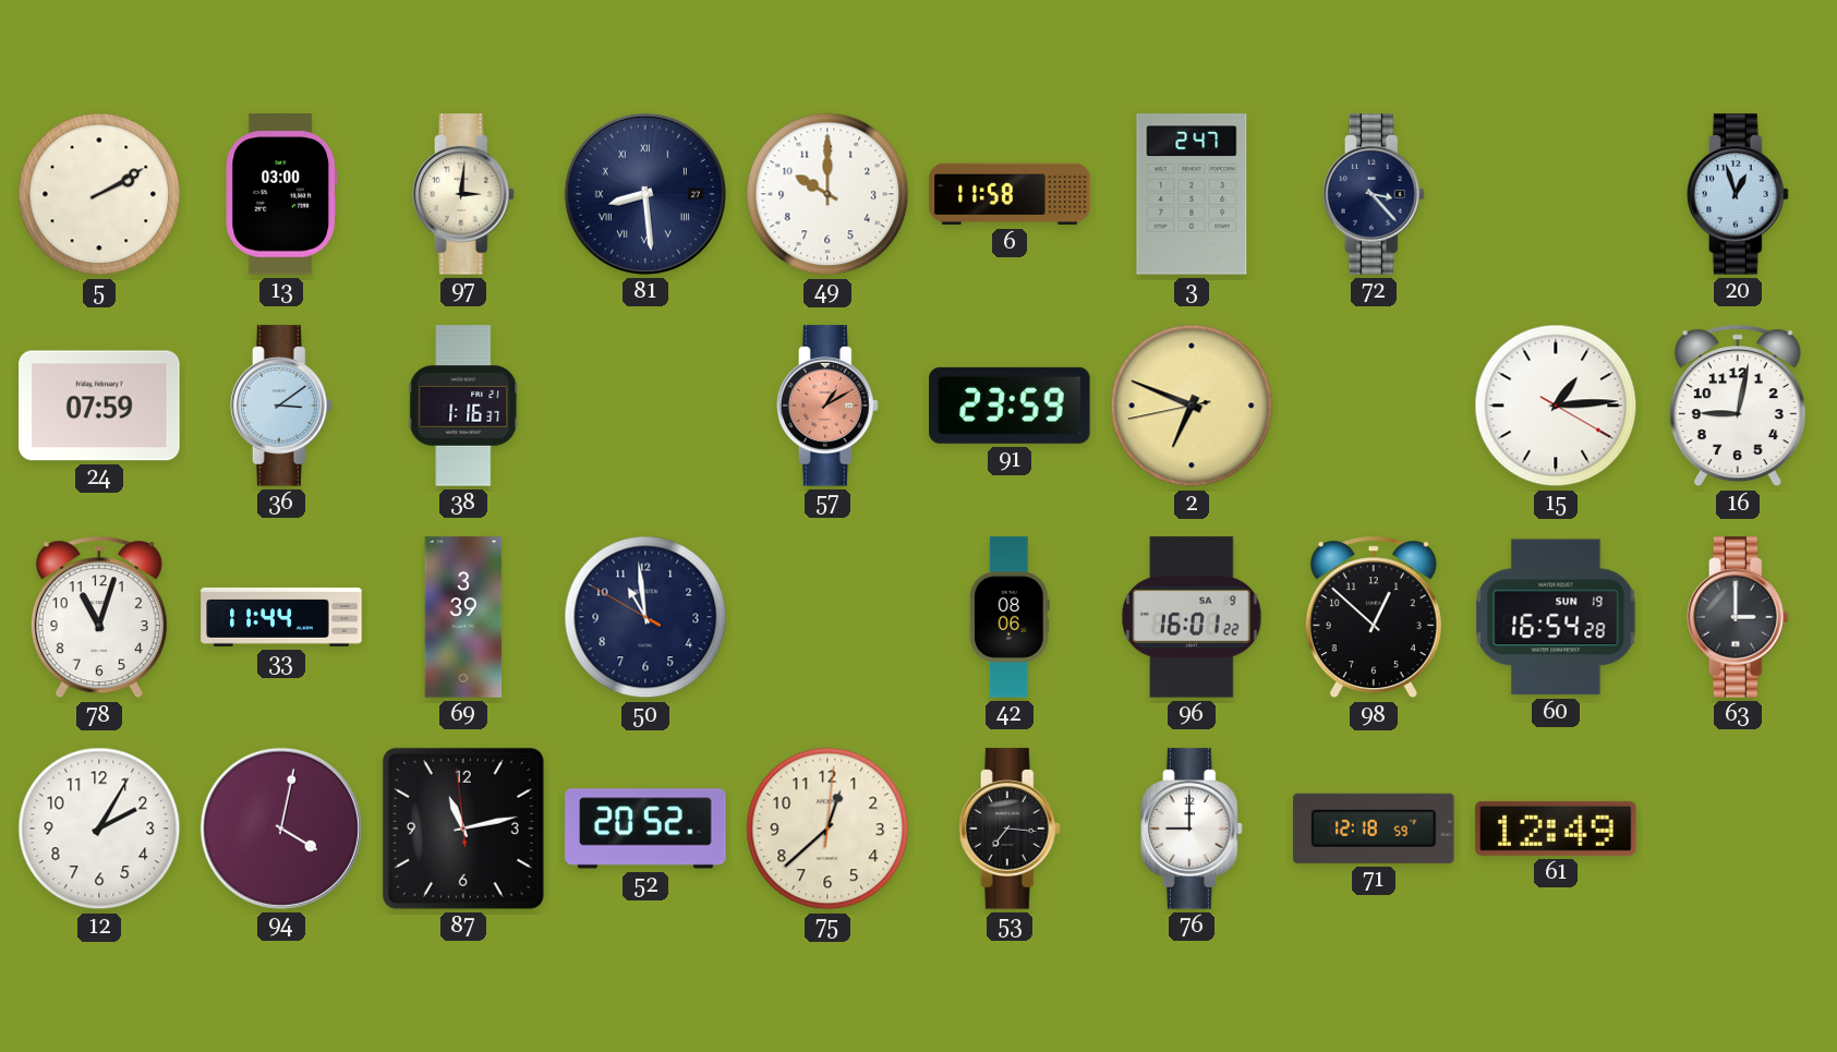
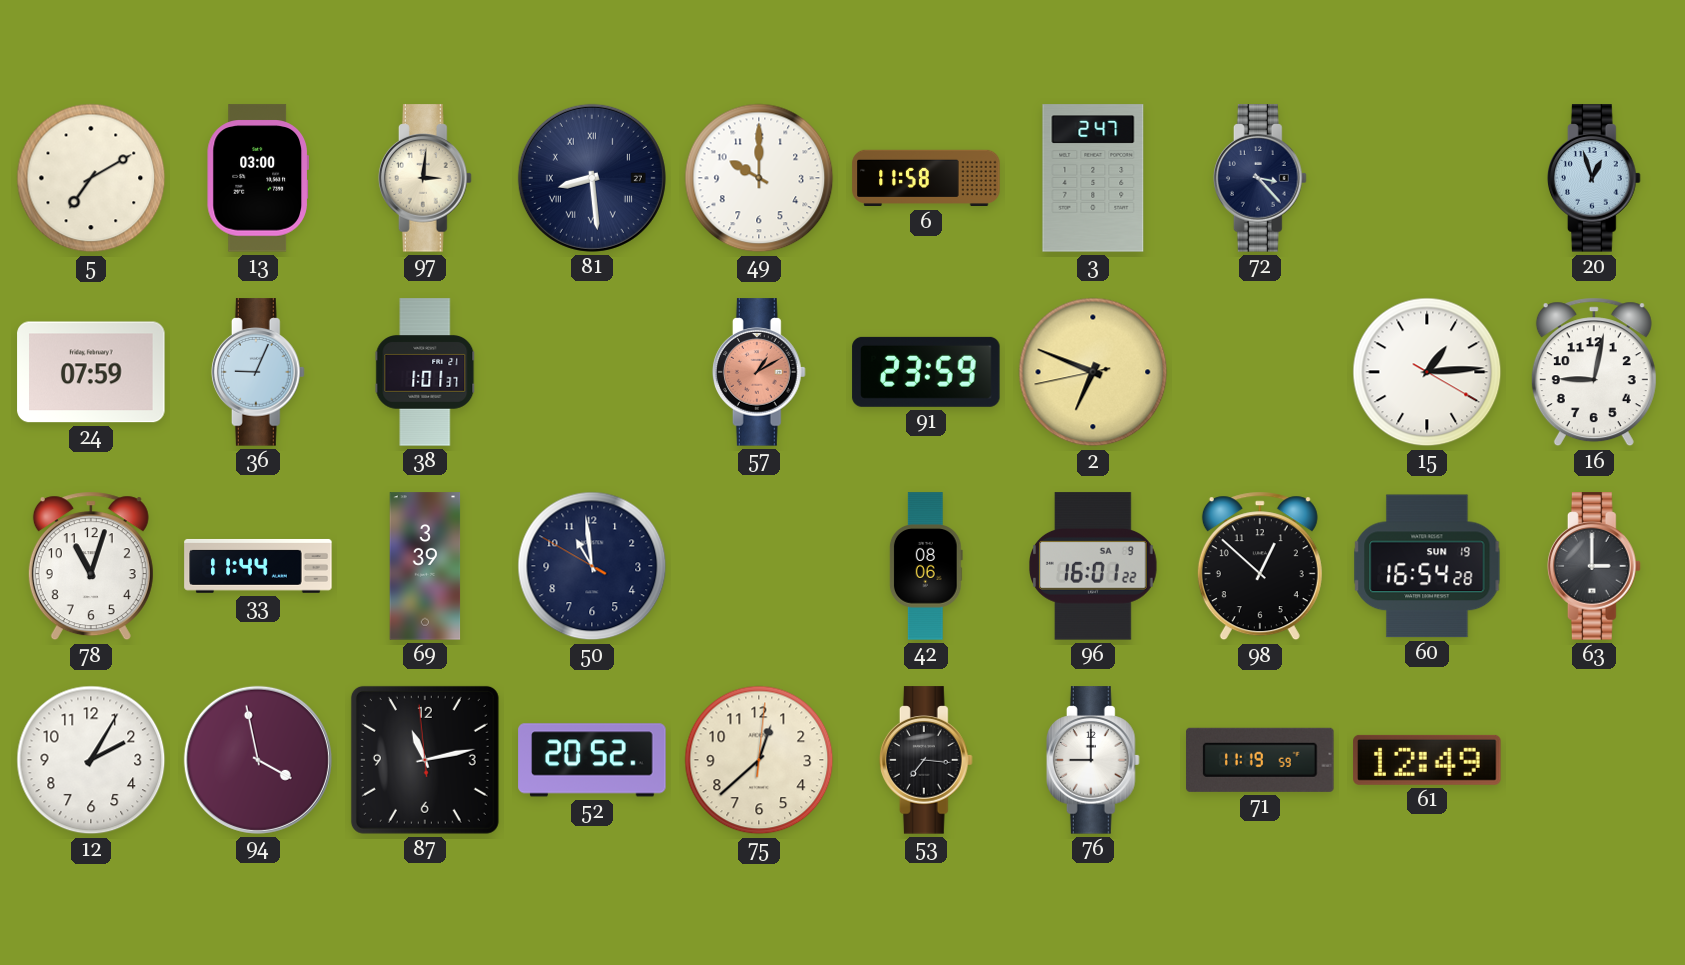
5: 2:10 -> 7:10 (91, 178)
36: 3:09 -> 9:04 (258, 372)
38: 1:16 -> 1:01 (425, 372)
94: 4:02 -> 3:58 (258, 760)
71: 12:18 -> 11:19 (1260, 760)
